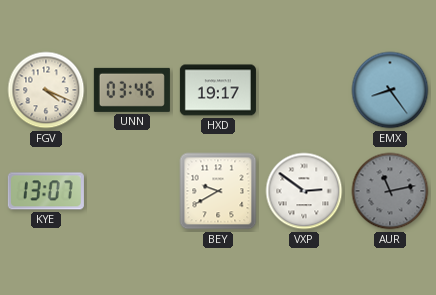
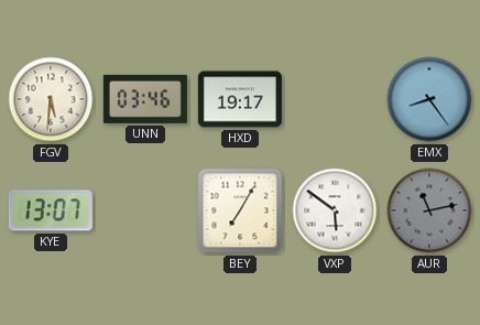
FGV: 4:19 -> 5:31 (51, 99)
BEY: 9:40 -> 7:05 (240, 210)
VXP: 2:51 -> 5:51 (335, 210)
